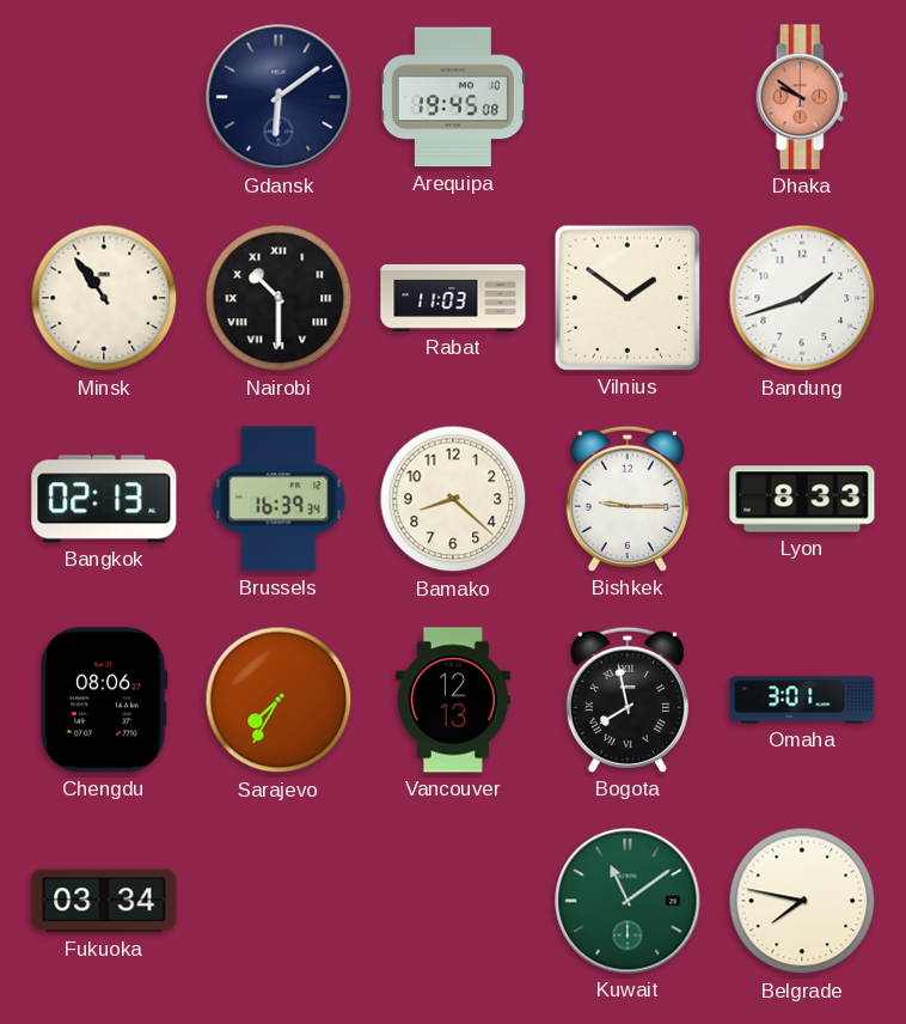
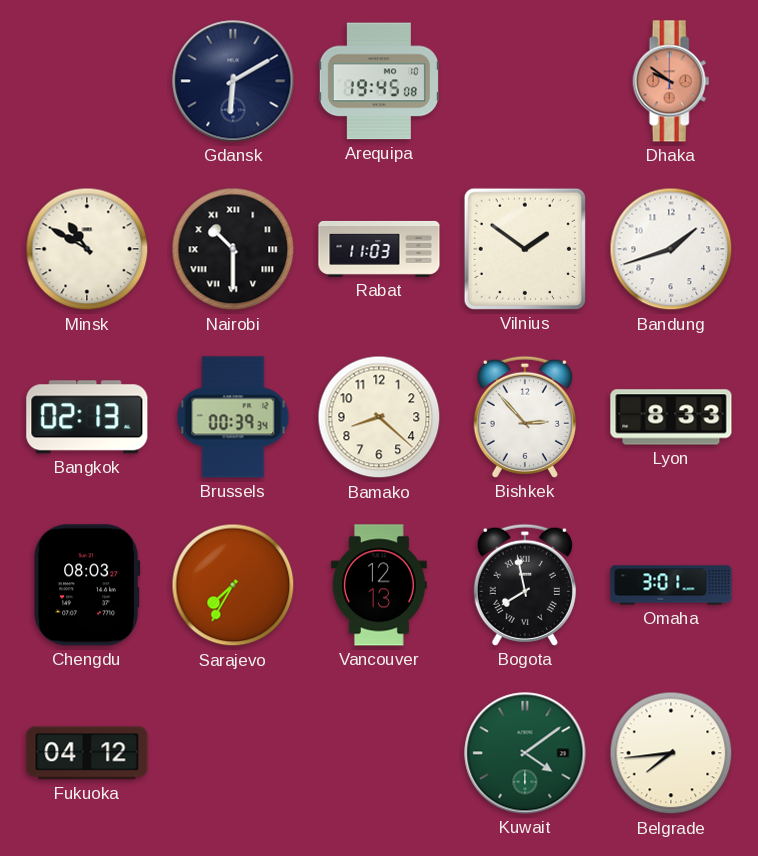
Gdansk: 6:09 -> 6:10 (233, 81)
Minsk: 10:54 -> 10:50 (87, 249)
Brussels: 16:39 -> 00:39 (233, 417)
Bishkek: 9:15 -> 2:53 (525, 417)
Chengdu: 08:06 -> 08:03 (87, 585)
Fukuoka: 03:34 -> 04:12 (87, 753)
Kuwait: 11:09 -> 4:09 (525, 753)
Belgrade: 7:47 -> 7:44 (671, 753)
